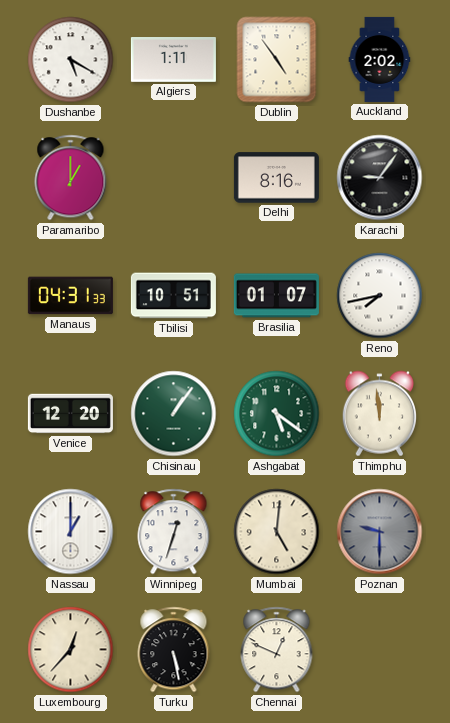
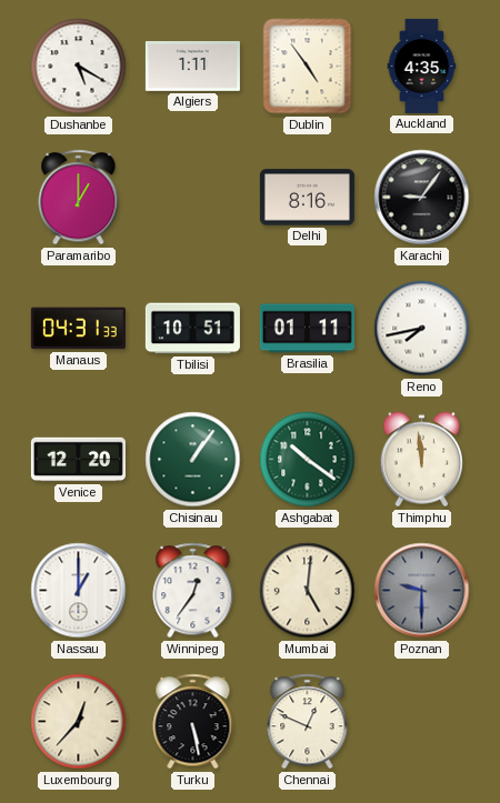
Auckland: 2:02 -> 4:35 (422, 66)
Brasilia: 01:07 -> 01:11 (307, 329)
Ashgabat: 5:21 -> 10:21 (308, 460)
Winnipeg: 12:33 -> 12:36 (193, 591)
